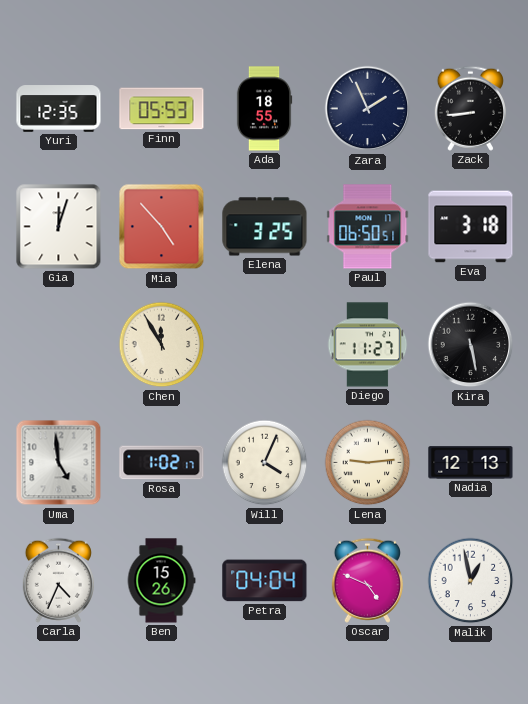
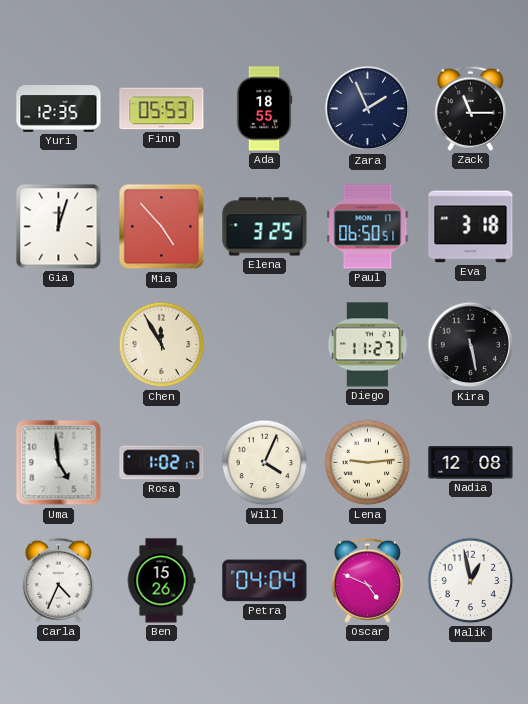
Zack: 8:44 -> 11:15 (470, 108)
Nadia: 12:13 -> 12:08 (471, 463)
